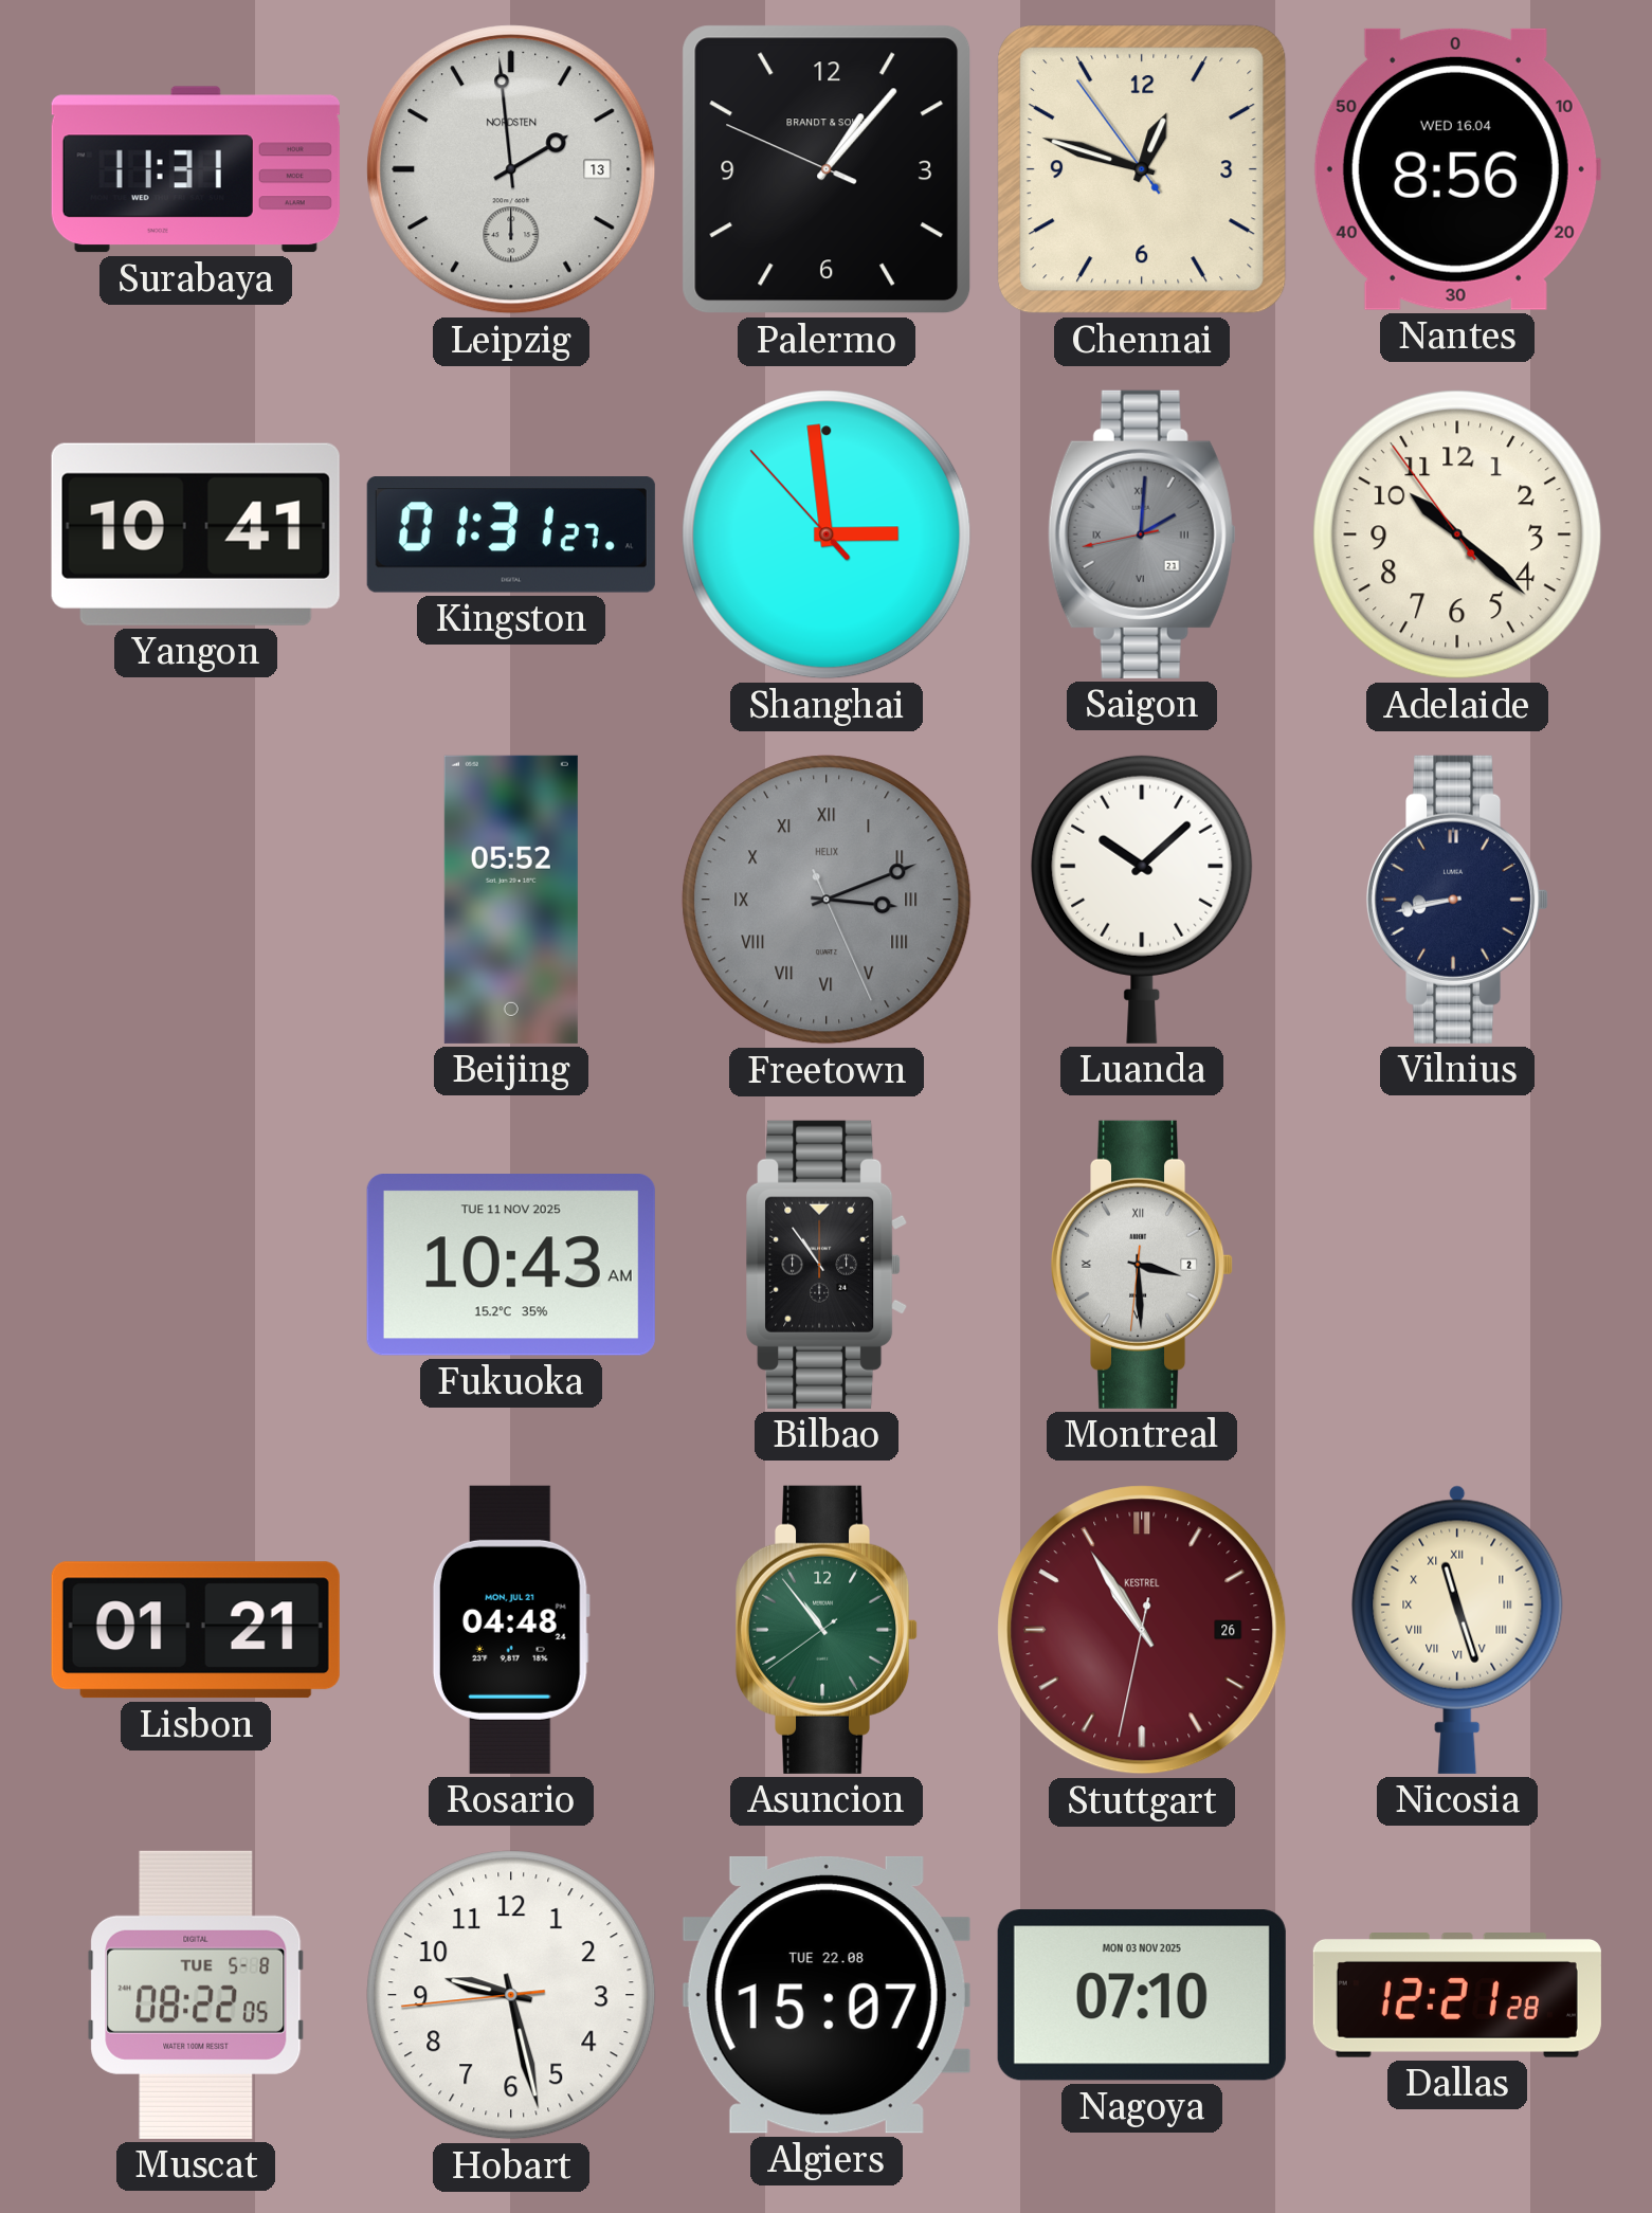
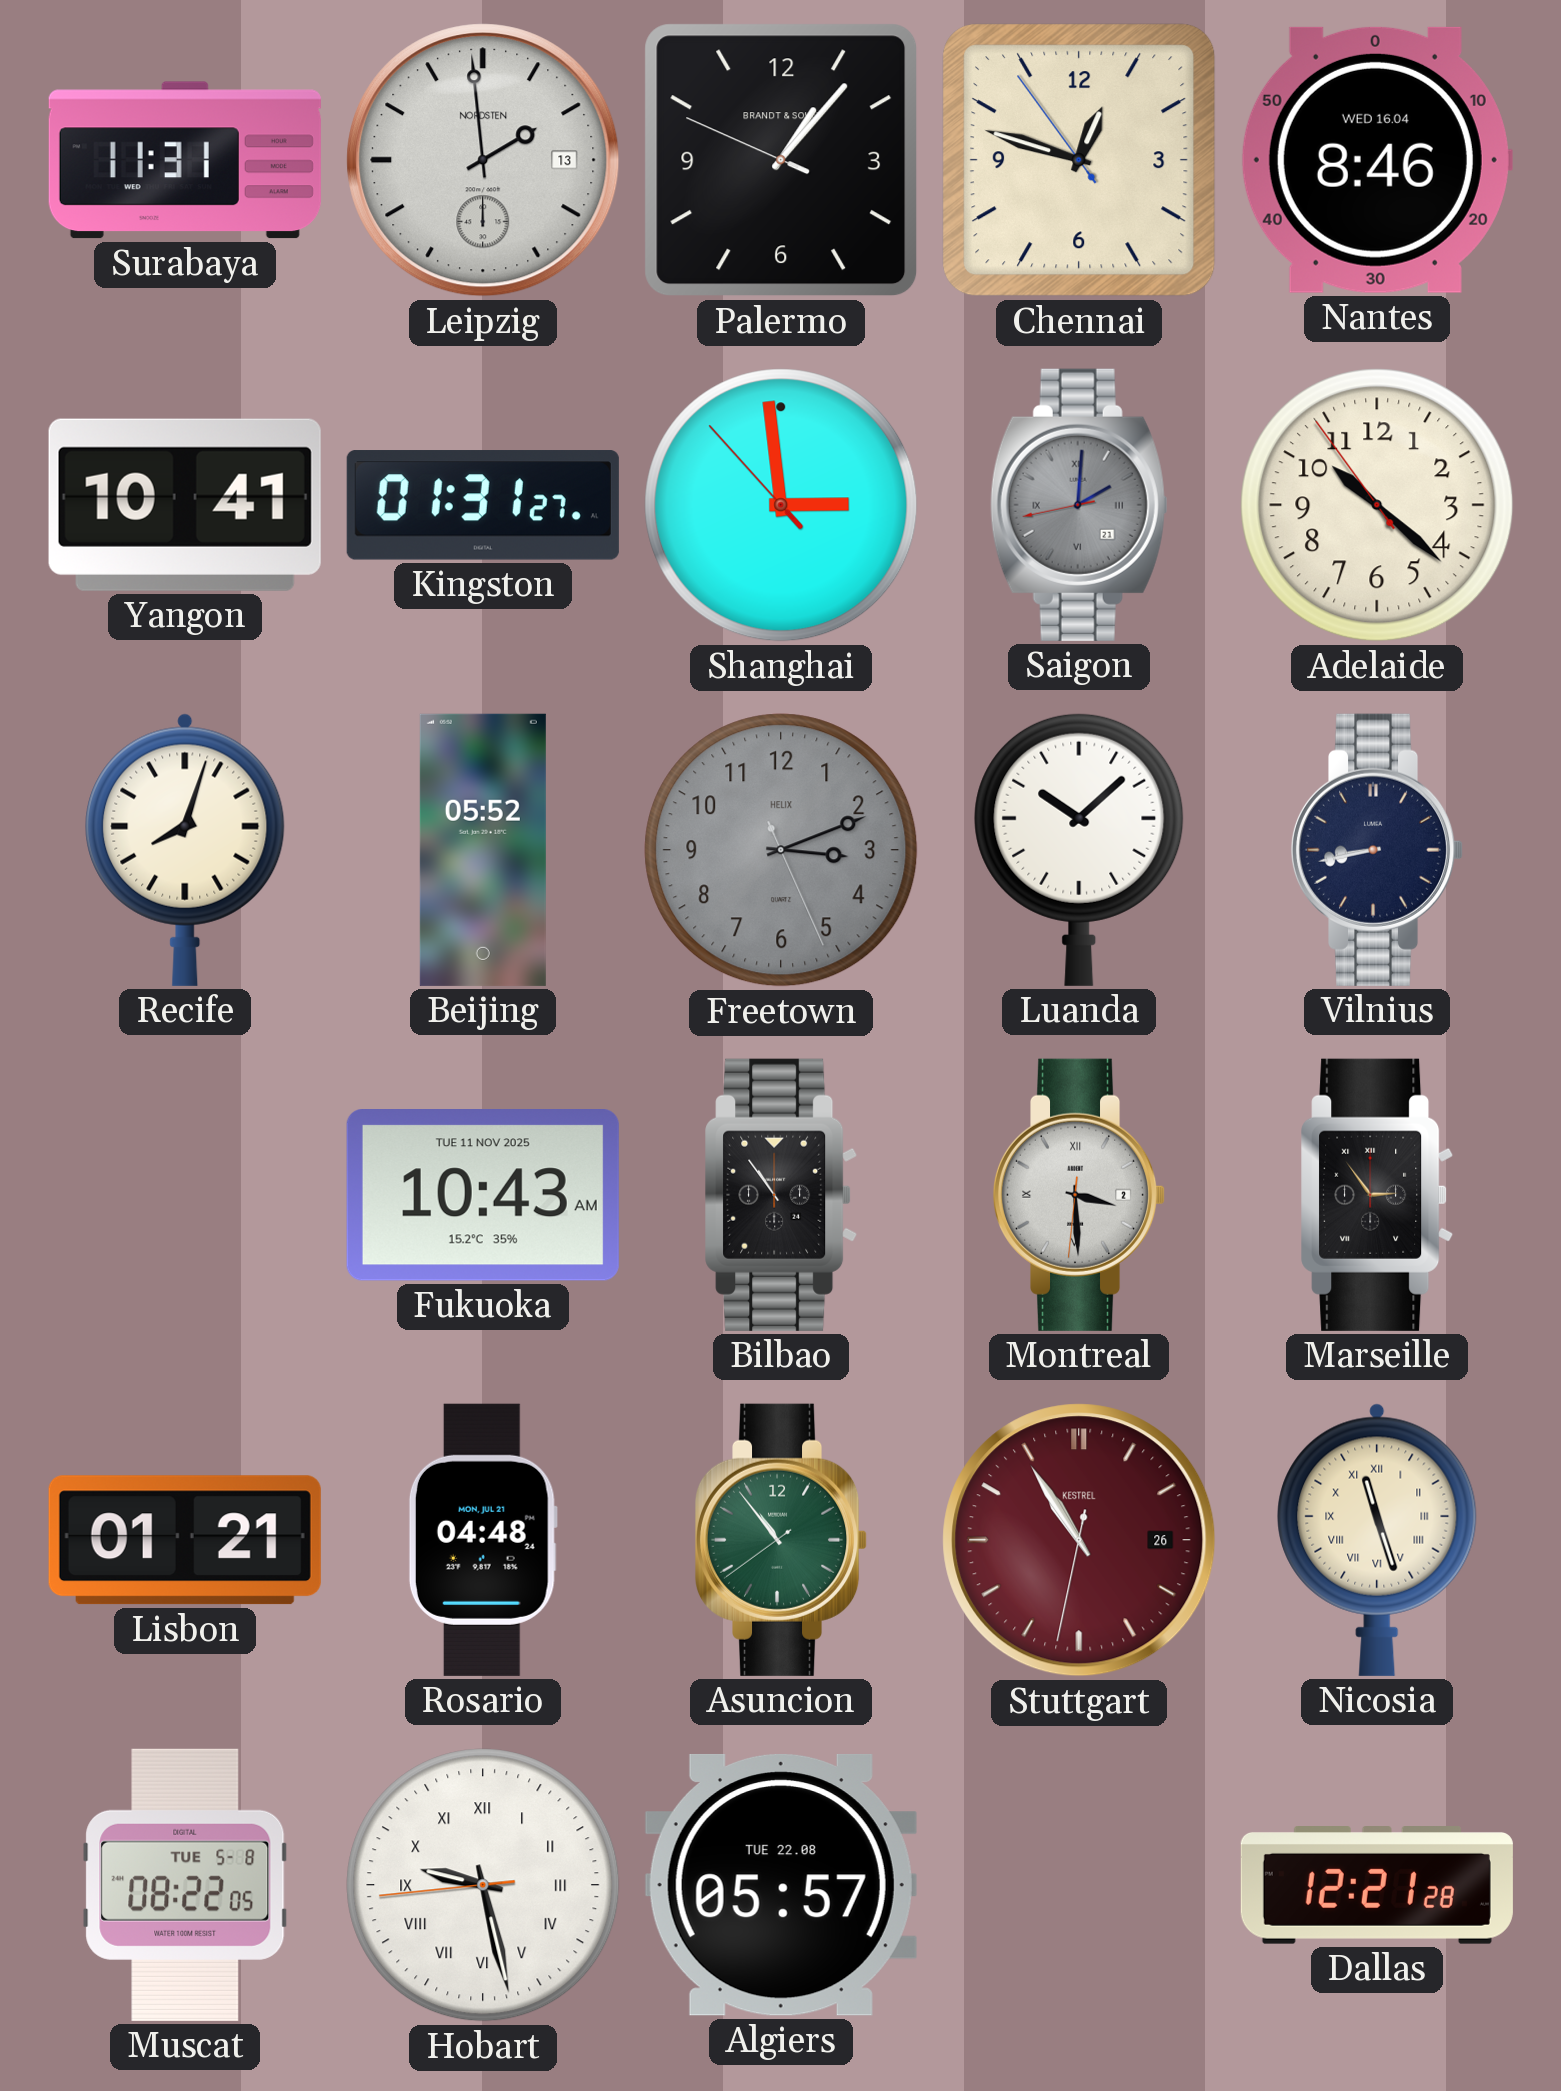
Nantes: 8:56 -> 8:46 (1376, 160)
Recife: none -> 8:03 (185, 850)
Freetown numerals: Roman -> Arabic (781, 850)
Marseille: none -> 2:54 (1377, 1195)
Hobart numerals: Arabic -> Roman (483, 1885)
Algiers: 15:07 -> 05:57 (781, 1885)
Nagoya: 07:10 -> none (1142, 1996)
